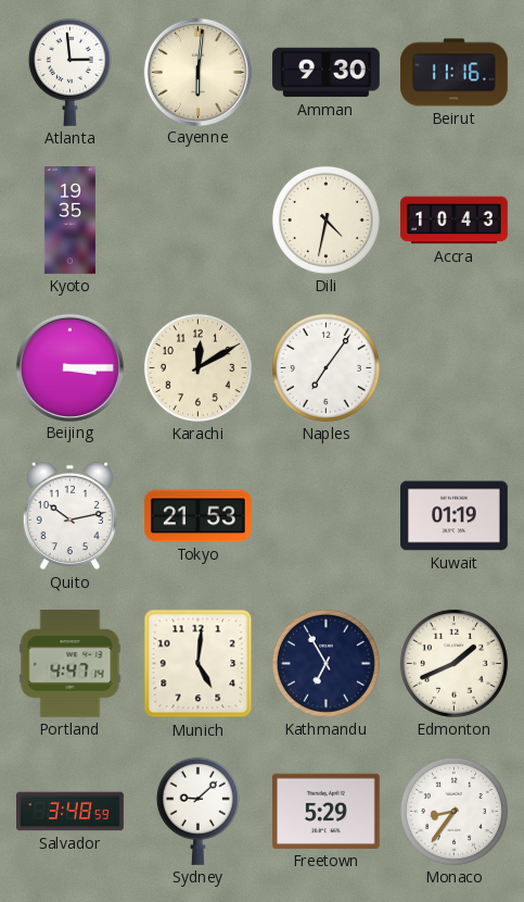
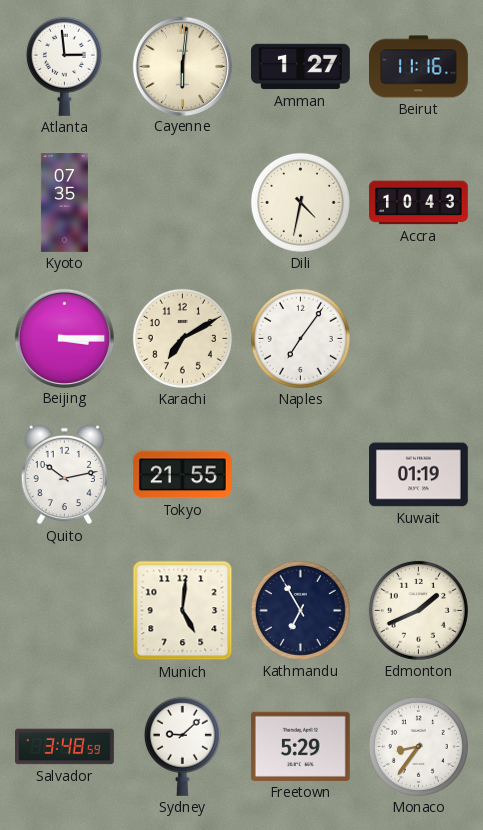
Amman: 9:30 -> 1:27 (301, 67)
Kyoto: 19:35 -> 07:35 (64, 203)
Karachi: 12:10 -> 7:10 (182, 338)
Tokyo: 21:53 -> 21:55 (183, 475)
Portland: 4:47 -> none (71, 663)
